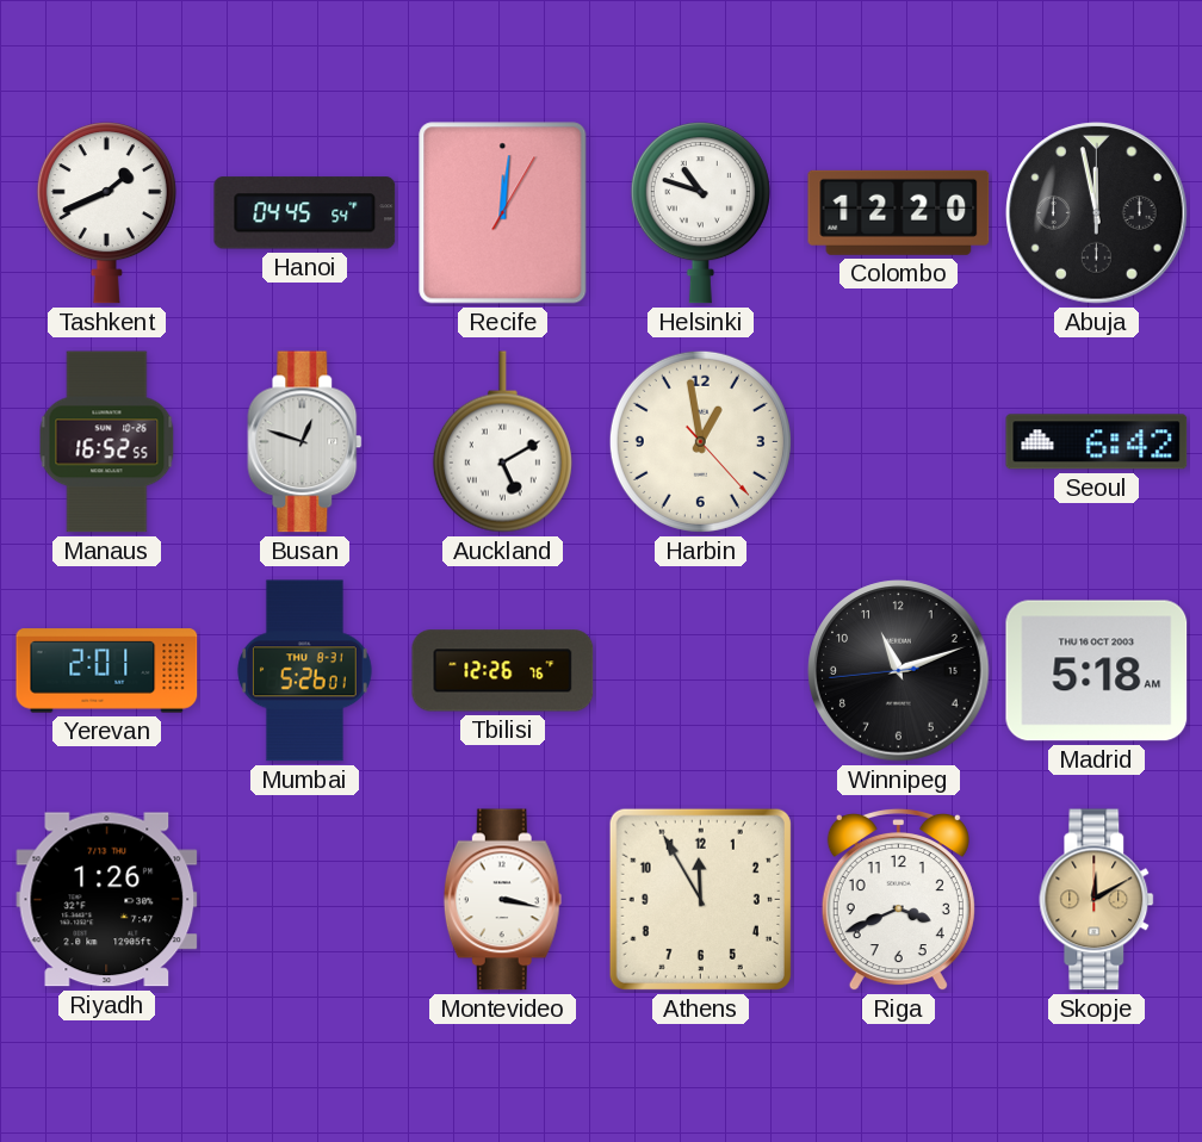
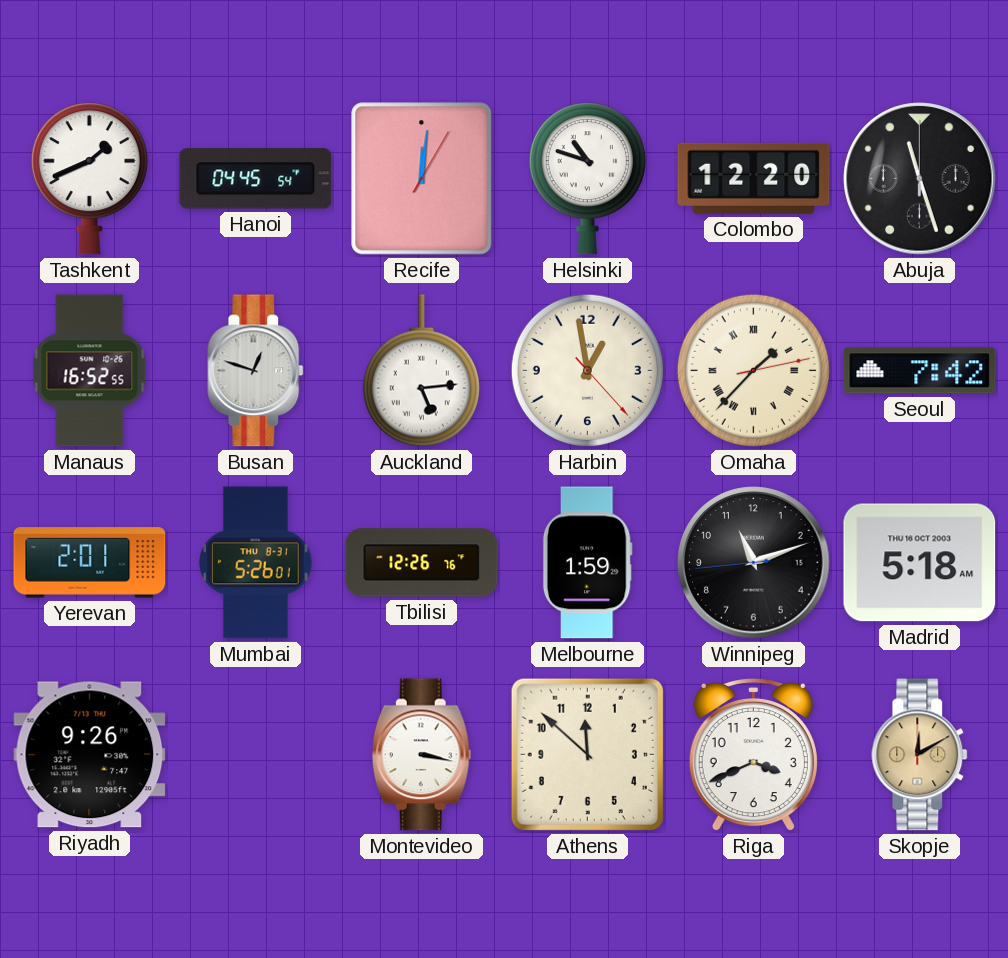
Abuja: 11:58 -> 11:27 (920, 179)
Auckland: 5:10 -> 5:14 (421, 371)
Omaha: none -> 1:37 (753, 370)
Seoul: 6:42 -> 7:42 (920, 371)
Melbourne: none -> 1:59 (587, 563)
Riyadh: 1:26 -> 9:26 (90, 755)
Athens: 11:55 -> 11:52 (587, 754)
